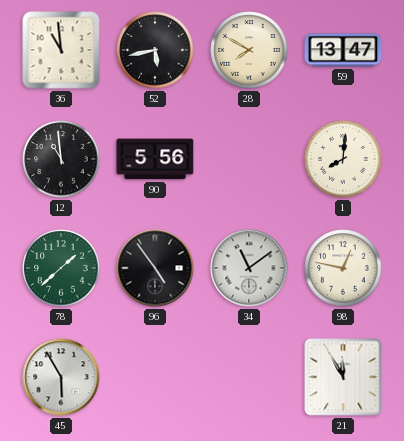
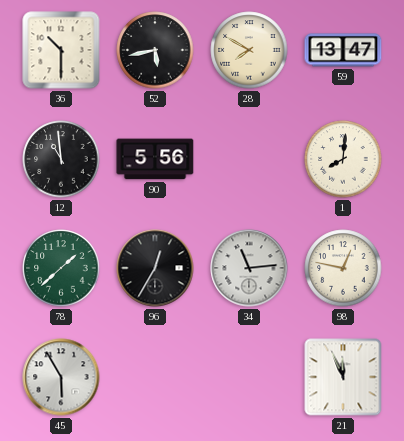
36: 10:59 -> 10:30 (61, 50)
96: 4:54 -> 12:35 (155, 268)
34: 11:09 -> 11:14 (249, 268)
21: 11:55 -> 11:56 (343, 377)
